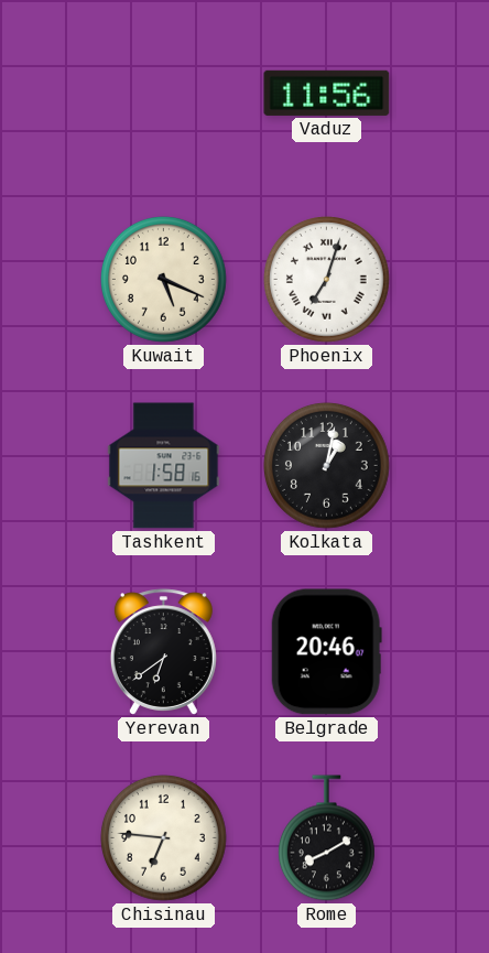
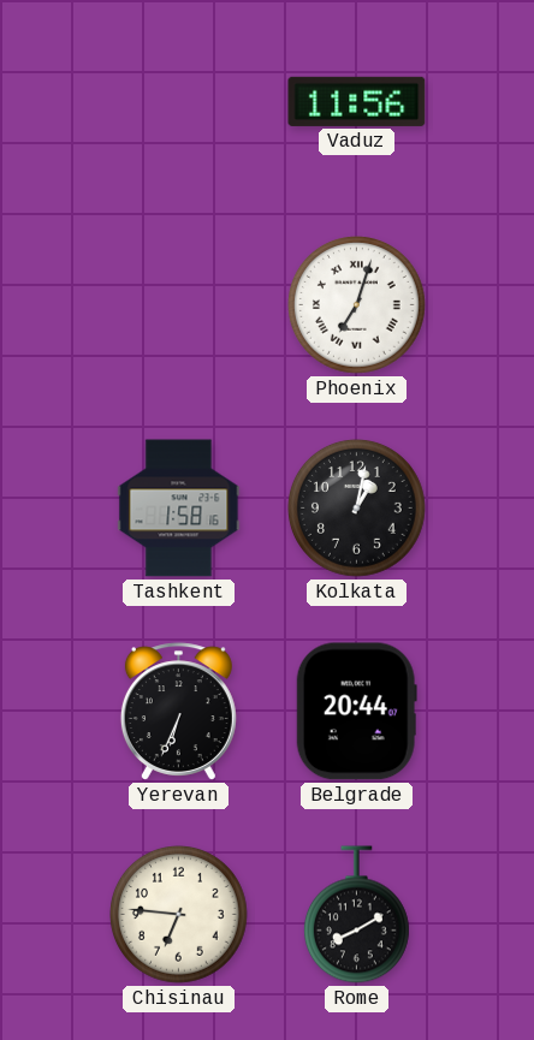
Kuwait: 5:19 -> none (164, 280)
Yerevan: 6:39 -> 6:34 (178, 712)
Belgrade: 20:46 -> 20:44 (356, 712)
